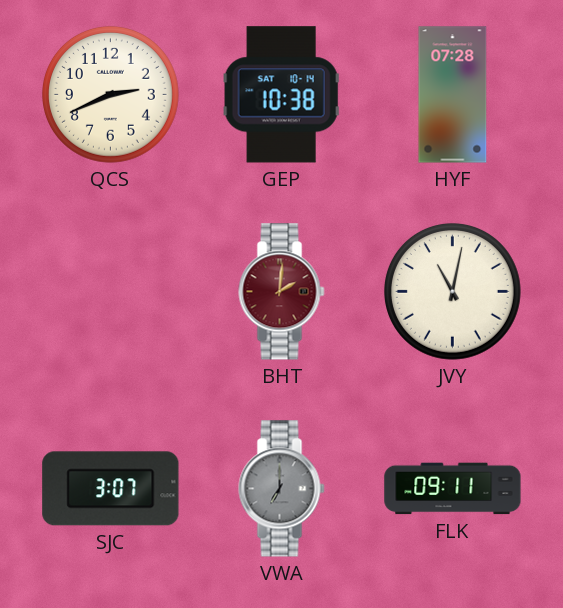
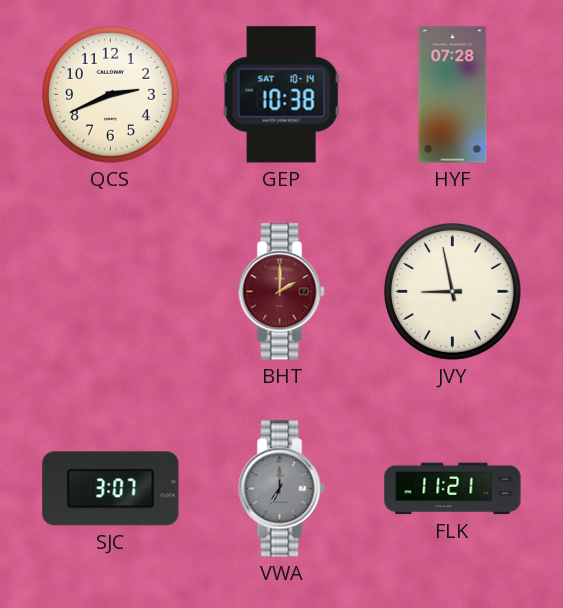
BHT: 2:01 -> 2:00 (282, 292)
JVY: 11:02 -> 8:58 (452, 291)
FLK: 09:11 -> 11:21 (453, 489)
